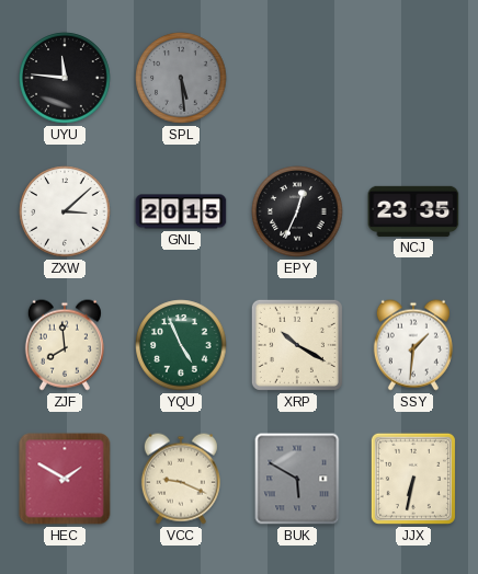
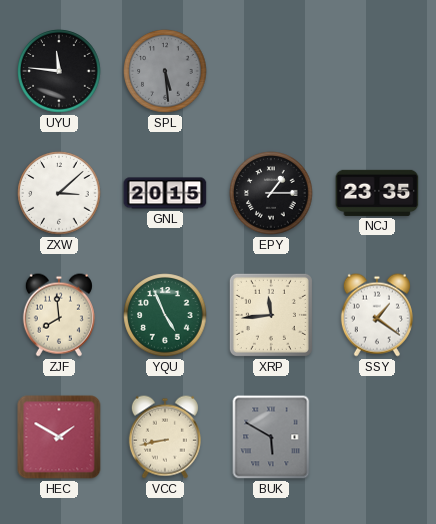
EPY: 12:34 -> 1:15 (271, 193)
XRP: 10:20 -> 11:44 (271, 315)
SSY: 1:31 -> 1:21 (377, 315)
VCC: 9:19 -> 8:43 (165, 437)
JJX: 6:32 -> none (413, 479)
